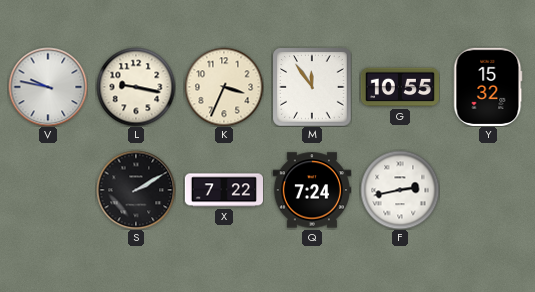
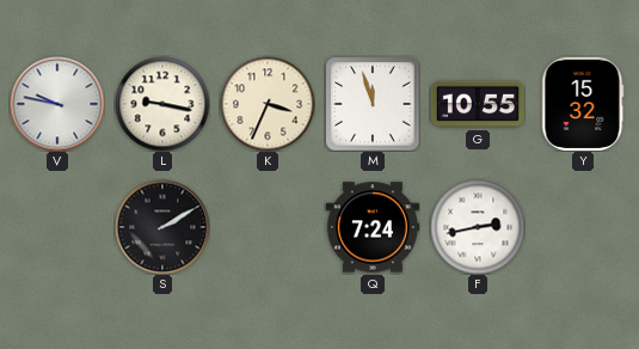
M: 11:54 -> 11:57 (373, 104)
X: 7:22 -> none (223, 190)
